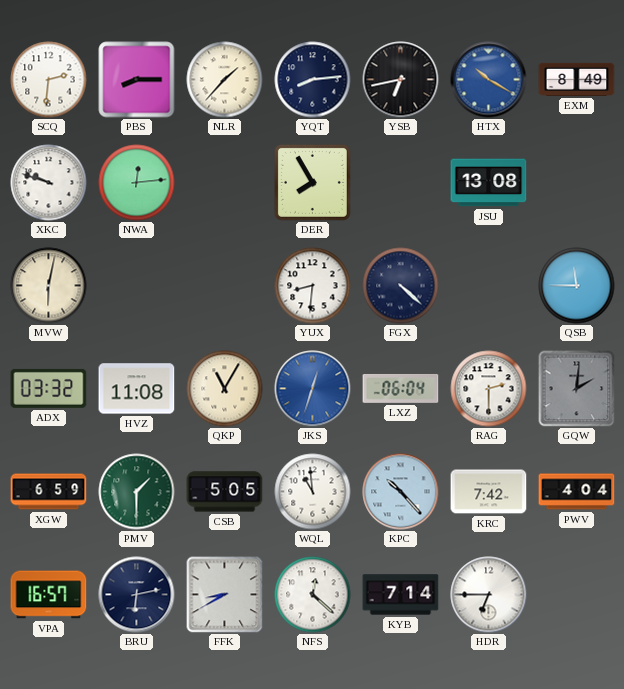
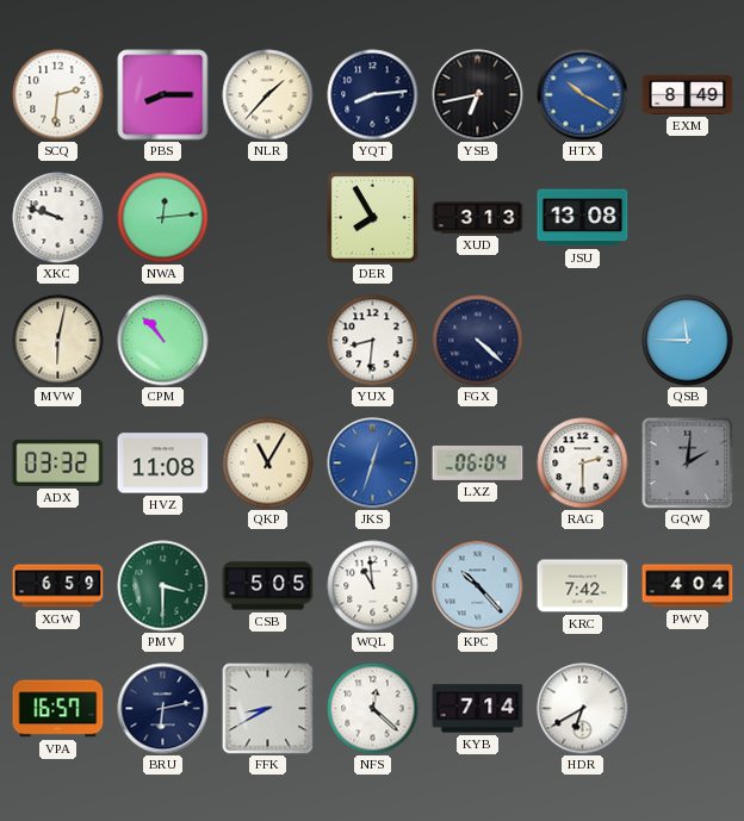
XUD: none -> 3:13 (478, 218)
CPM: none -> 10:53 (163, 341)
PMV: 1:30 -> 3:30 (163, 586)
HDR: 6:45 -> 6:40 (583, 709)
